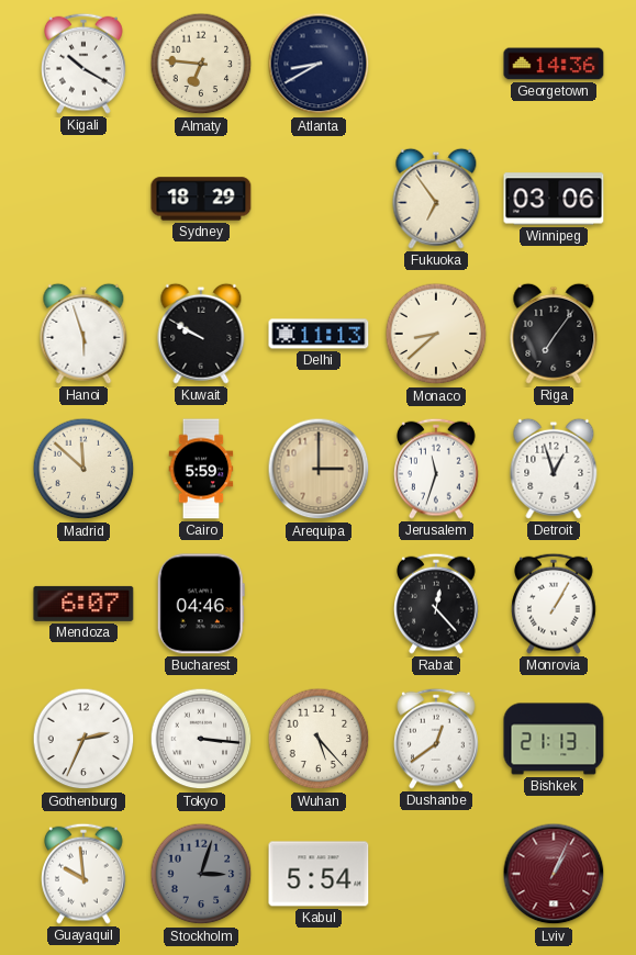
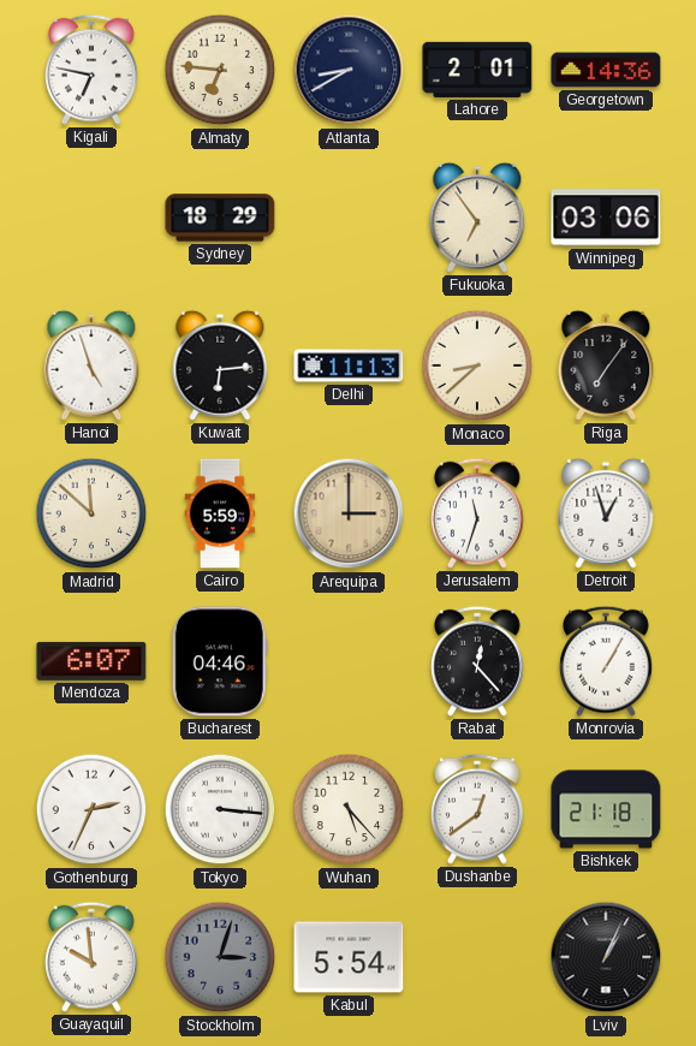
Kigali: 10:20 -> 6:47 (93, 70)
Lahore: none -> 2:01 (477, 70)
Hanoi: 5:57 -> 4:57 (91, 365)
Kuwait: 9:50 -> 6:14 (220, 365)
Bishkek: 21:13 -> 21:18 (606, 809)
Lviv dial: burgundy -> black (606, 957)
